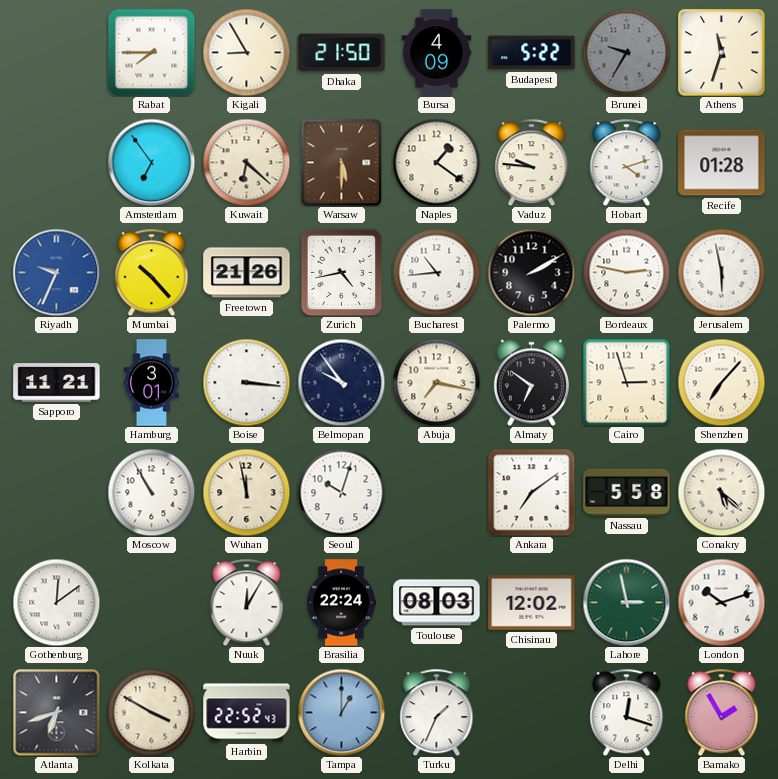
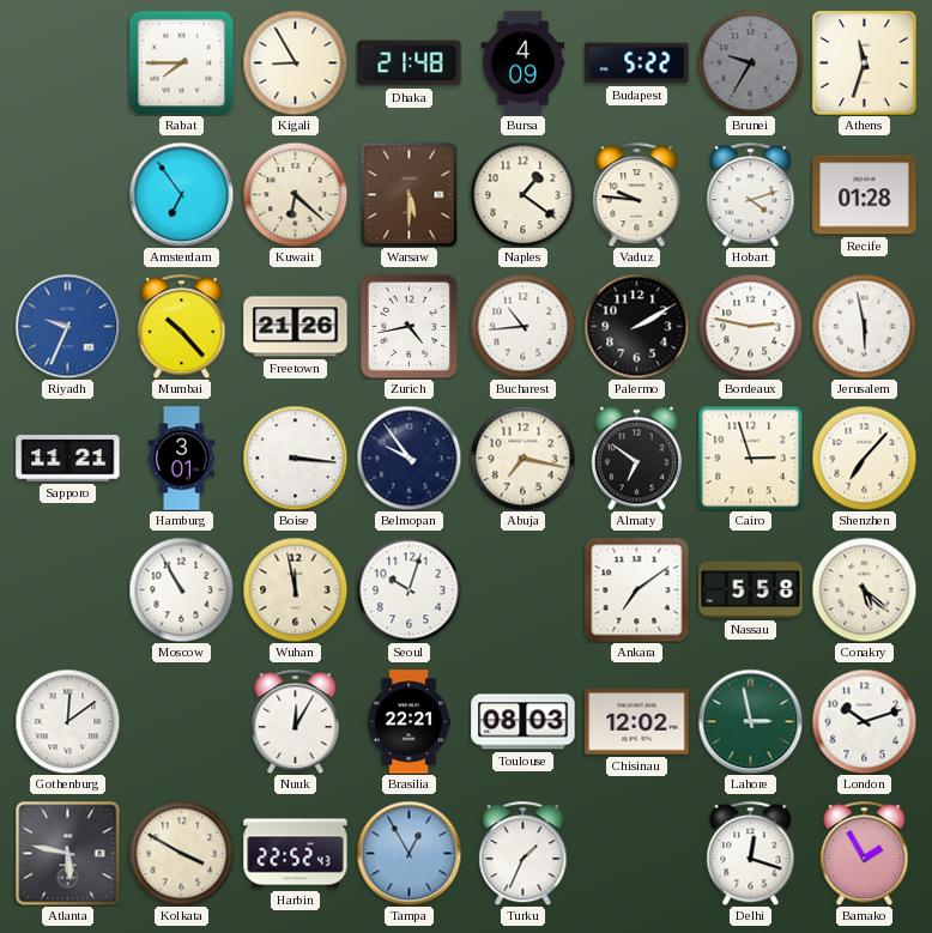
Dhaka: 21:50 -> 21:48 (410, 63)
Brasilia: 22:24 -> 22:21 (410, 722)
Atlanta: 6:42 -> 5:47 (67, 853)
Tampa: 1:00 -> 12:55 (408, 853)
